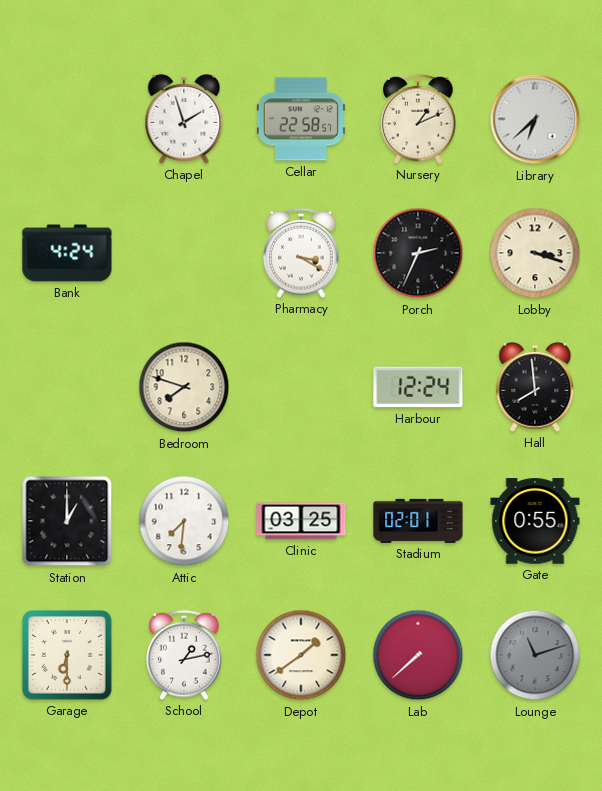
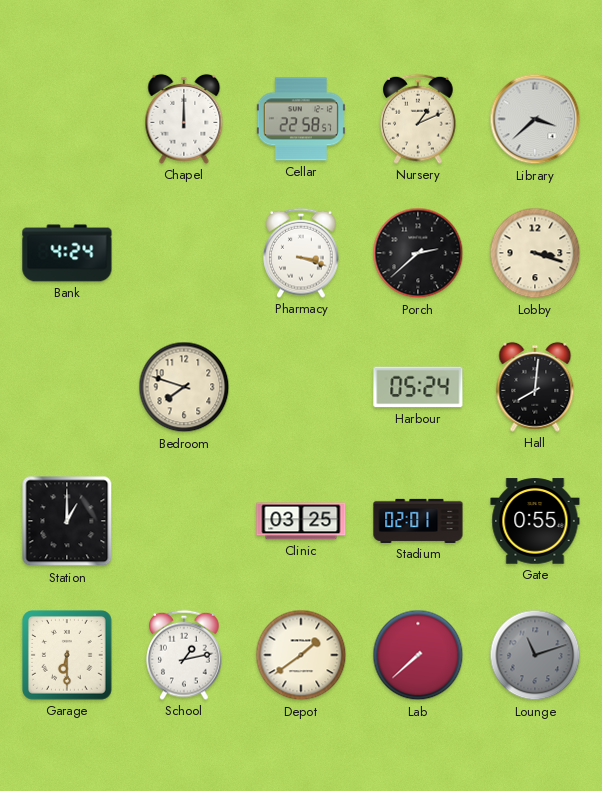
Chapel: 1:57 -> 12:00 (184, 119)
Library: 6:38 -> 3:38 (535, 119)
Pharmacy: 3:20 -> 3:18 (301, 253)
Porch: 2:34 -> 2:38 (418, 253)
Harbour: 12:24 -> 05:24 (418, 387)
Hall: 7:59 -> 8:01 (535, 387)
Attic: 7:31 -> none (184, 521)
